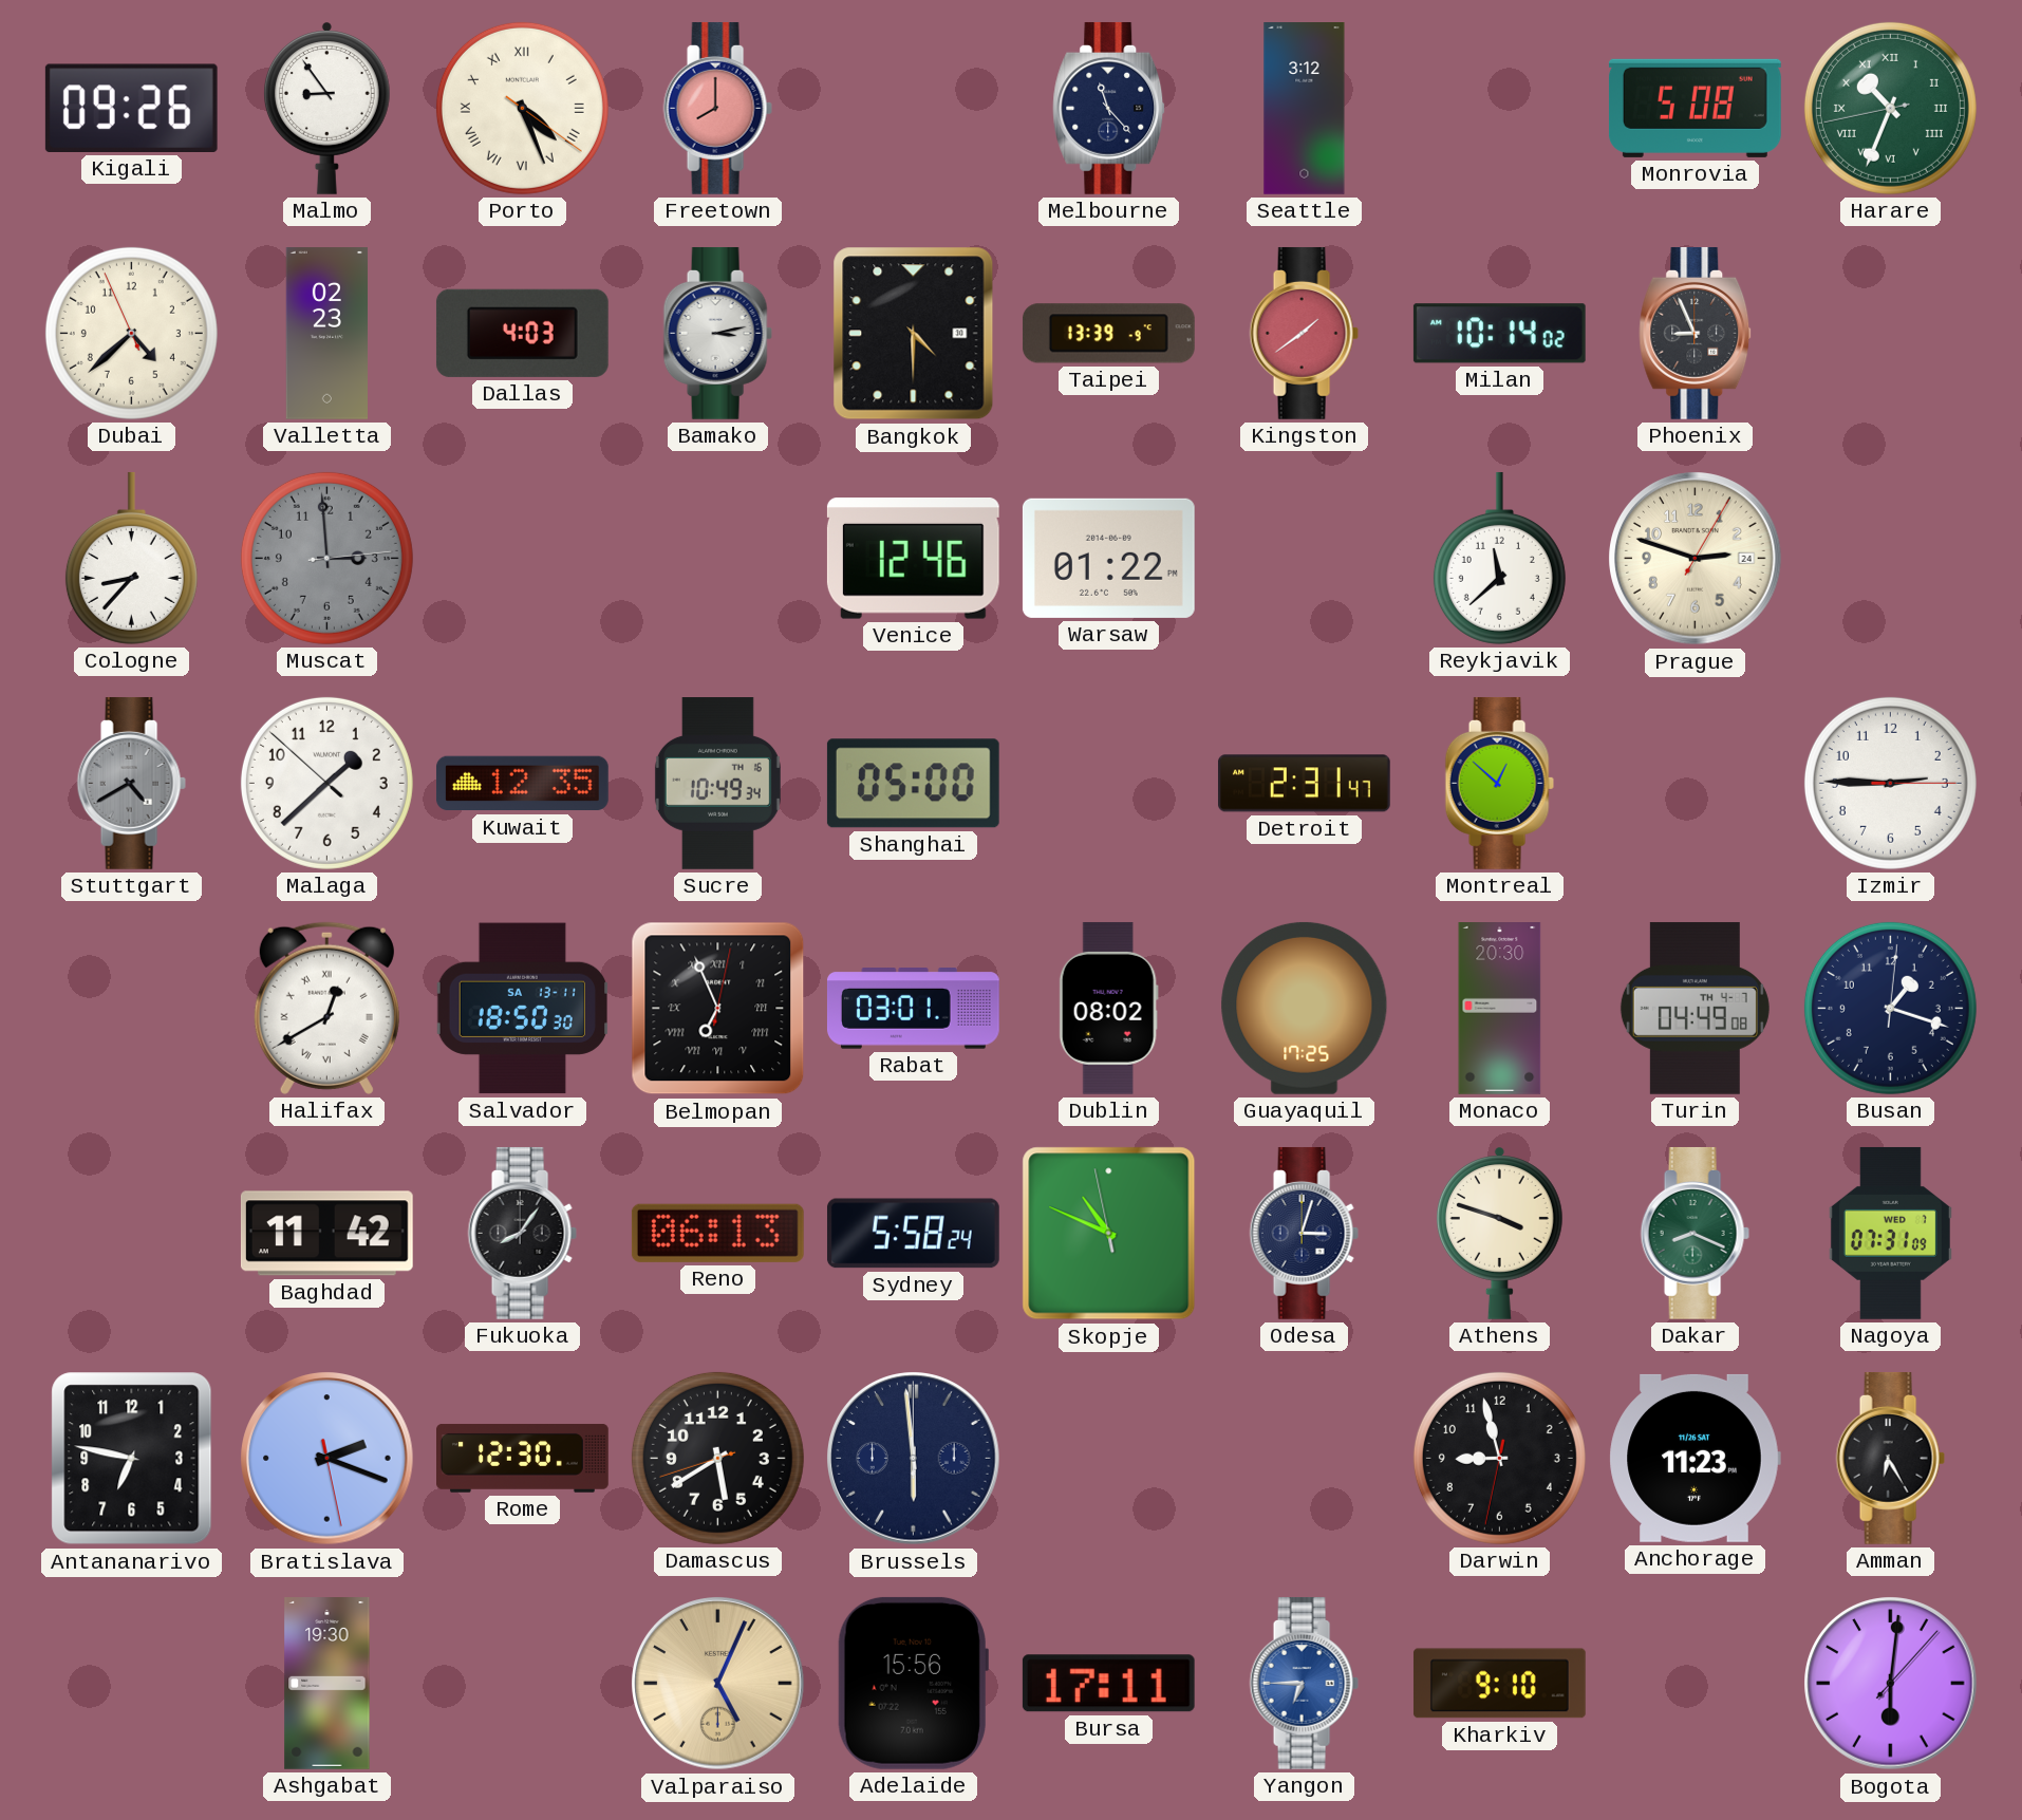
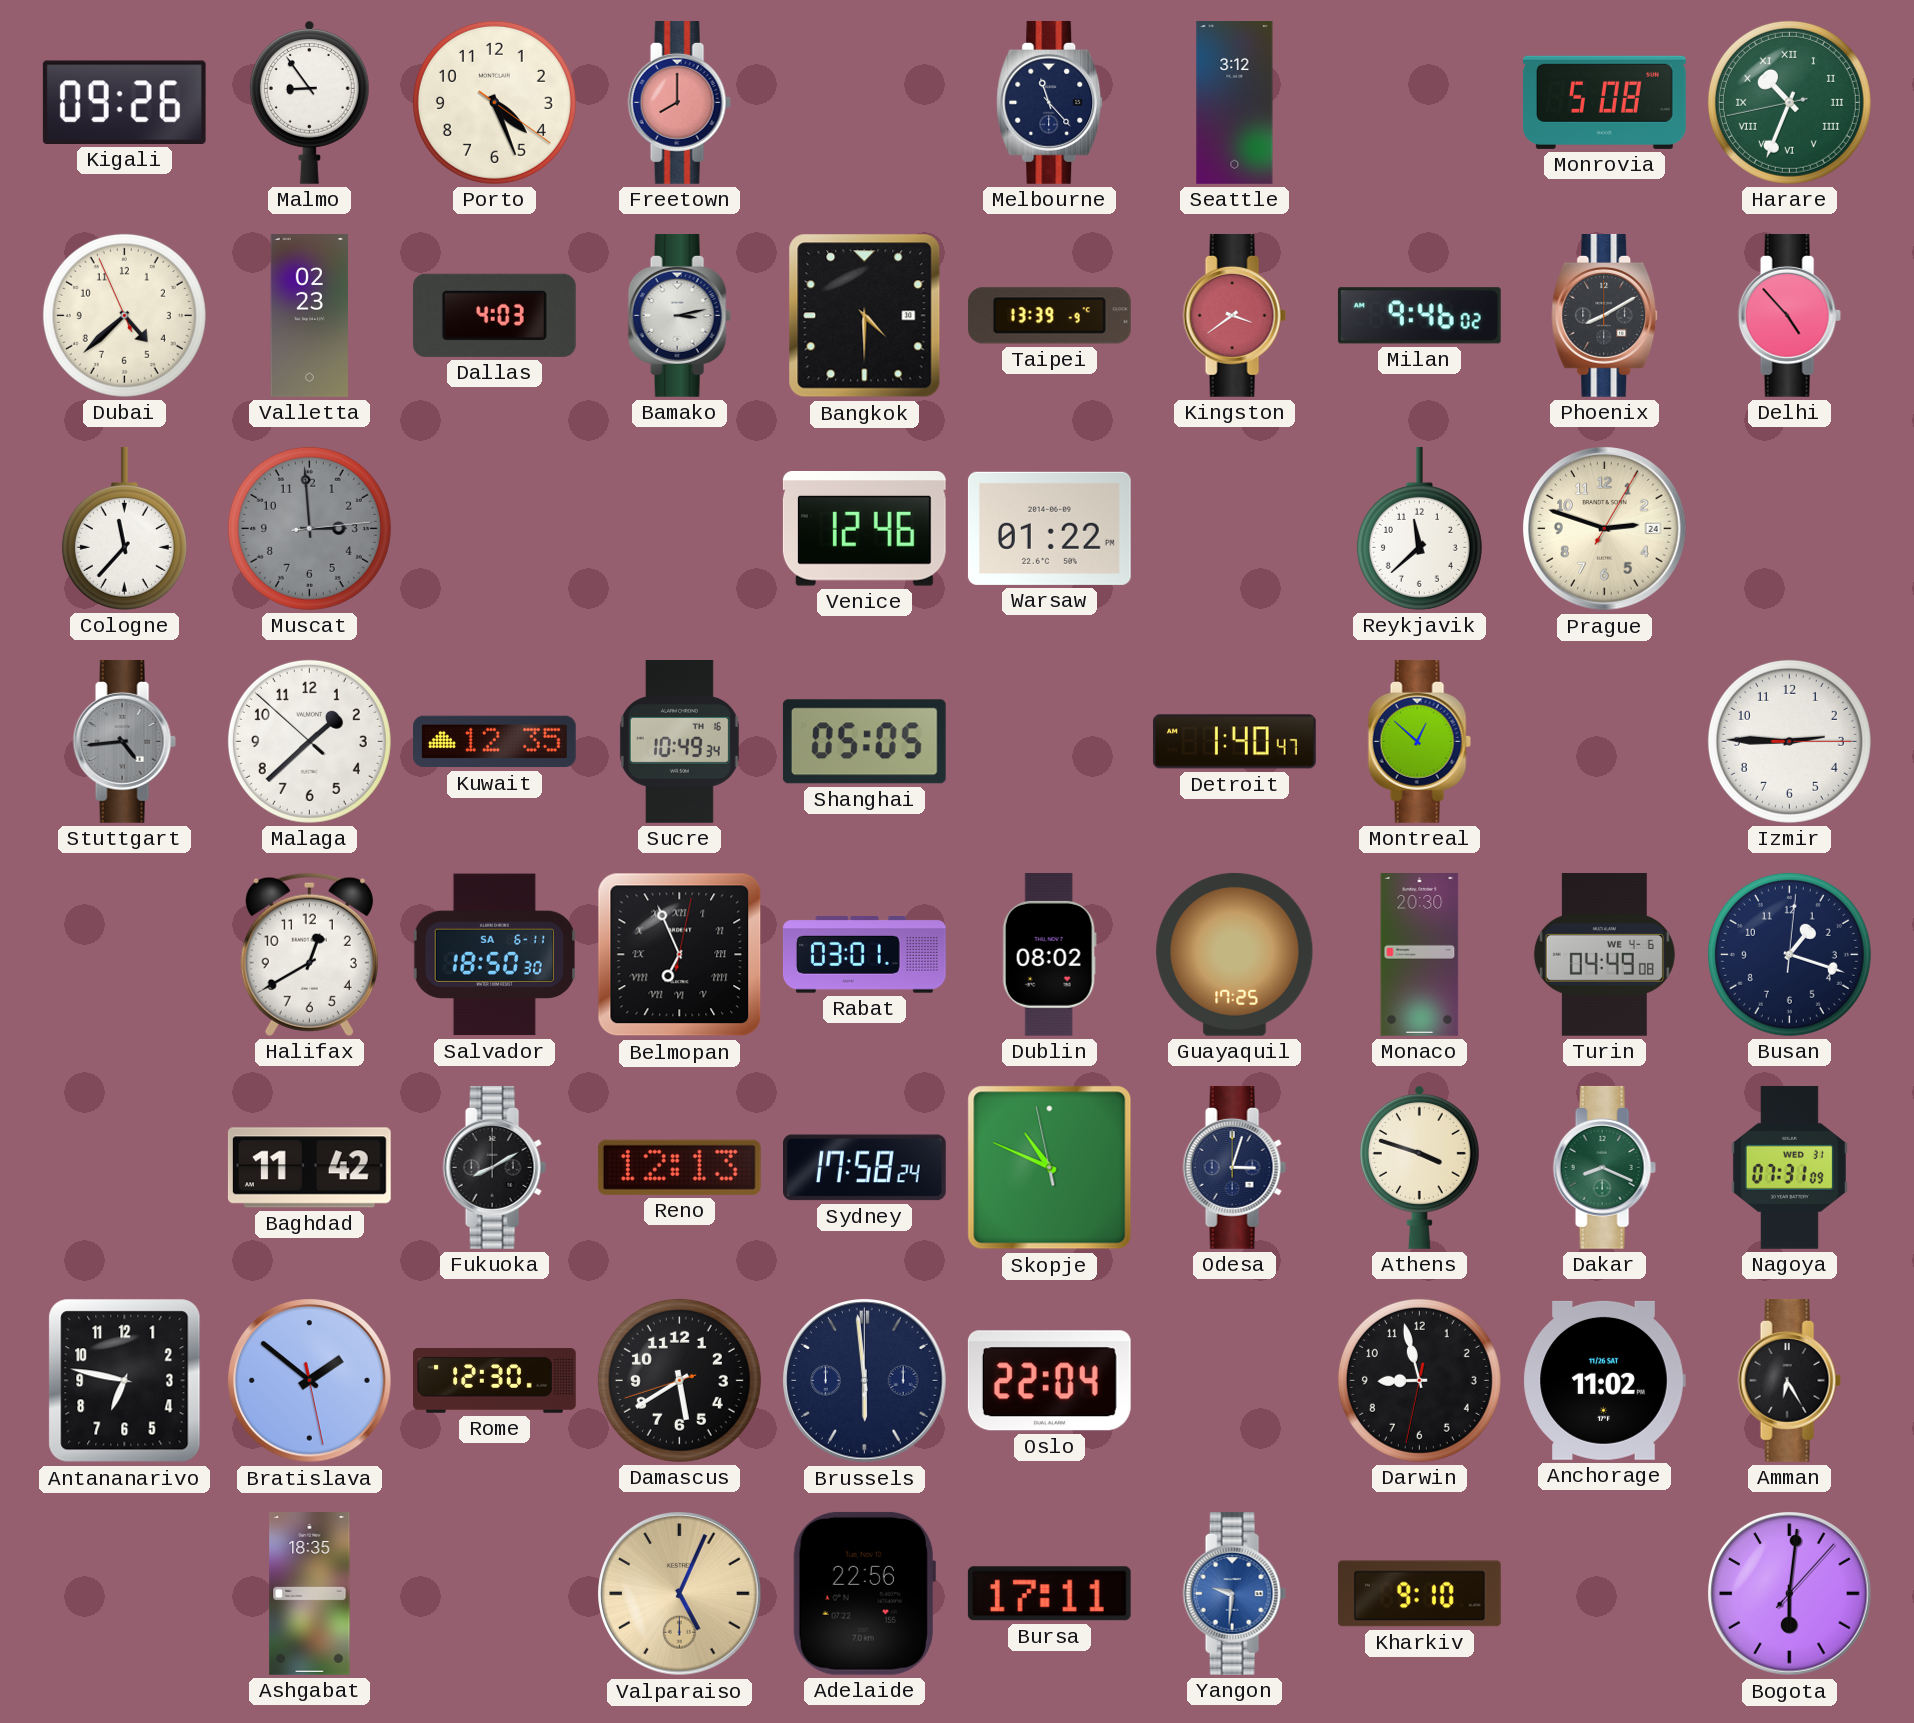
Porto numerals: Roman -> Arabic (494, 102)
Kingston: 1:39 -> 3:39 (1234, 315)
Milan: 10:14 -> 9:46 (1419, 316)
Phoenix: 8:56 -> 8:10 (1605, 315)
Delhi: none -> 4:53 (1789, 315)
Cologne: 8:37 -> 11:37 (124, 528)
Stuttgart: 4:40 -> 4:44 (124, 741)
Shanghai: 05:00 -> 05:05 (864, 742)
Detroit: 2:31 -> 1:40 (1234, 742)
Halifax numerals: Roman -> Arabic (309, 954)
Salvador date: SA 13-11 -> SA 6-11 (494, 955)
Turin date: TH 4-7 -> WE 4-6 (1604, 954)
Fukuoka: 8:06 -> 8:10 (494, 1167)
Reno: 06:13 -> 12:13 (679, 1167)
Sydney: 5:58 -> 17:58 (864, 1168)
Nagoya date: WED 7 -> WED 31 (1789, 1167)
Bratislava: 2:18 -> 1:51 (310, 1381)
Oslo: none -> 22:04 (1049, 1381)
Anchorage: 11:23 -> 11:02 (1604, 1380)
Ashgabat: 19:30 -> 18:35 (310, 1594)
Adelaide: 15:56 -> 22:56 (864, 1593)
Yangon: 6:45 -> 9:31 (1234, 1593)
